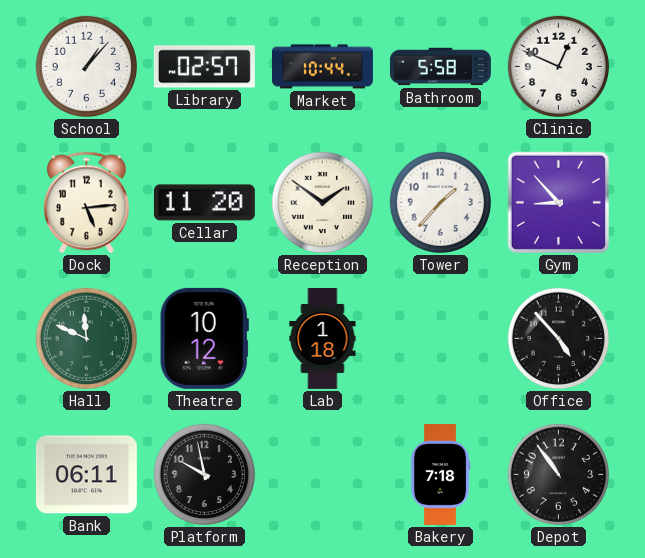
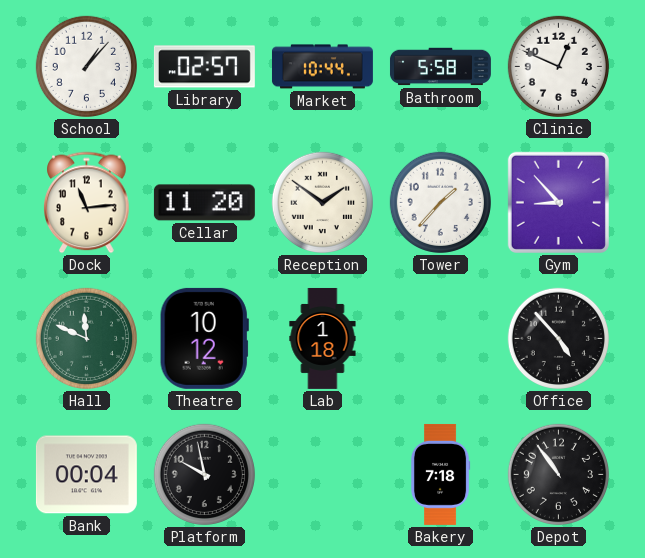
Dock: 5:14 -> 11:14 (87, 203)
Bank: 06:11 -> 00:04 (86, 475)
